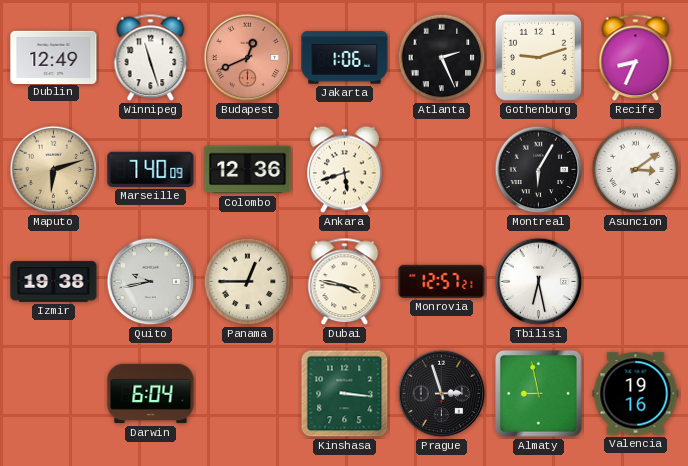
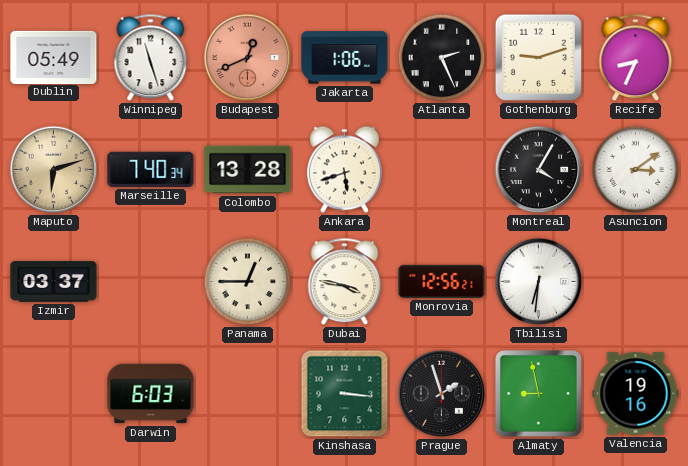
Dublin: 12:49 -> 05:49 (54, 57)
Marseille: 7:40:09 -> 7:40:34 (151, 169)
Colombo: 12:36 -> 13:28 (248, 170)
Montreal: 6:05 -> 4:05 (539, 170)
Izmir: 19:38 -> 03:37 (54, 282)
Quito: 9:43 -> none (151, 282)
Monrovia: 12:57 -> 12:56 (442, 281)
Tbilisi: 6:28 -> 6:31 (539, 282)
Darwin: 6:04 -> 6:03 (151, 394)
Prague: 2:57 -> 1:57 (442, 394)
